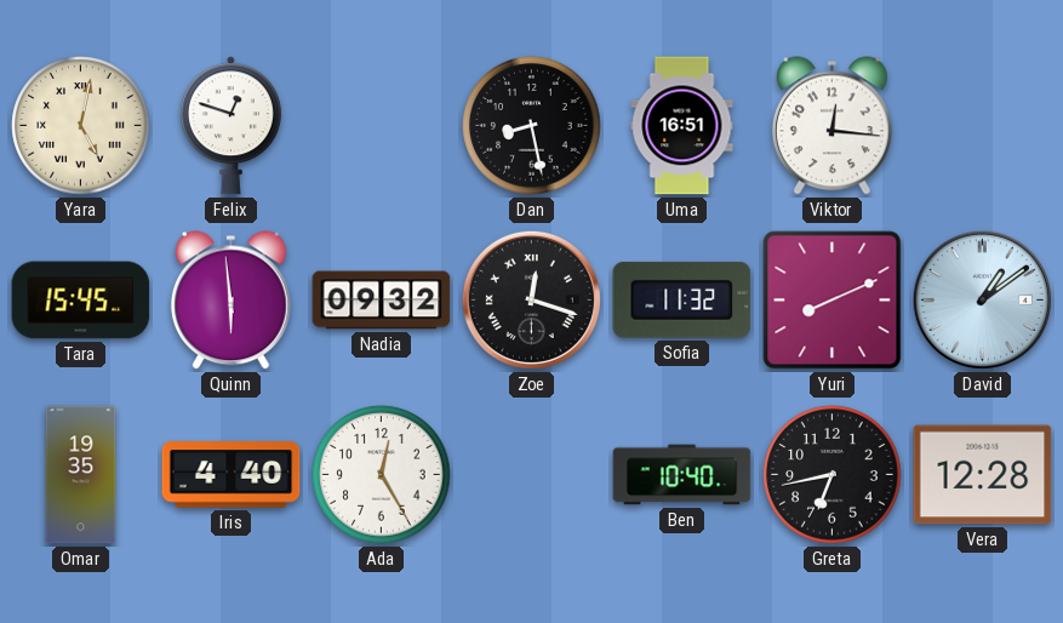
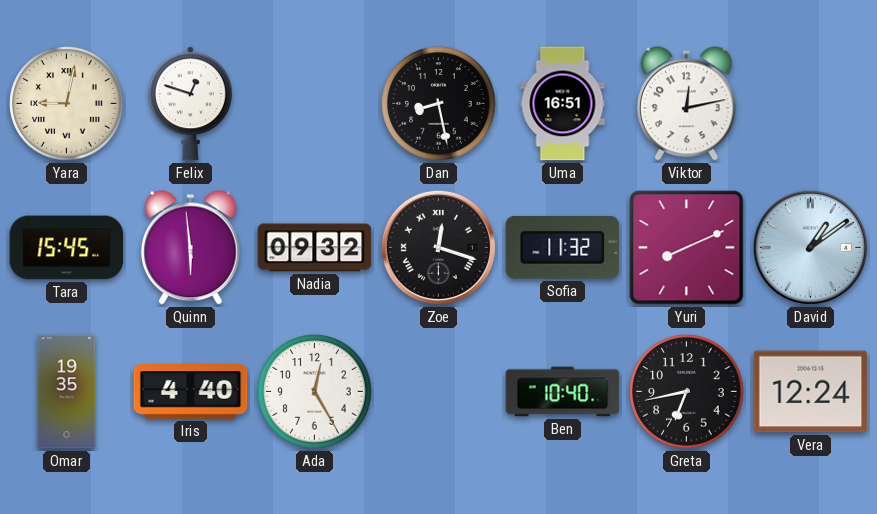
Yara: 5:02 -> 9:02 (67, 104)
Viktor: 12:16 -> 12:13 (686, 104)
Vera: 12:28 -> 12:24 (811, 392)
